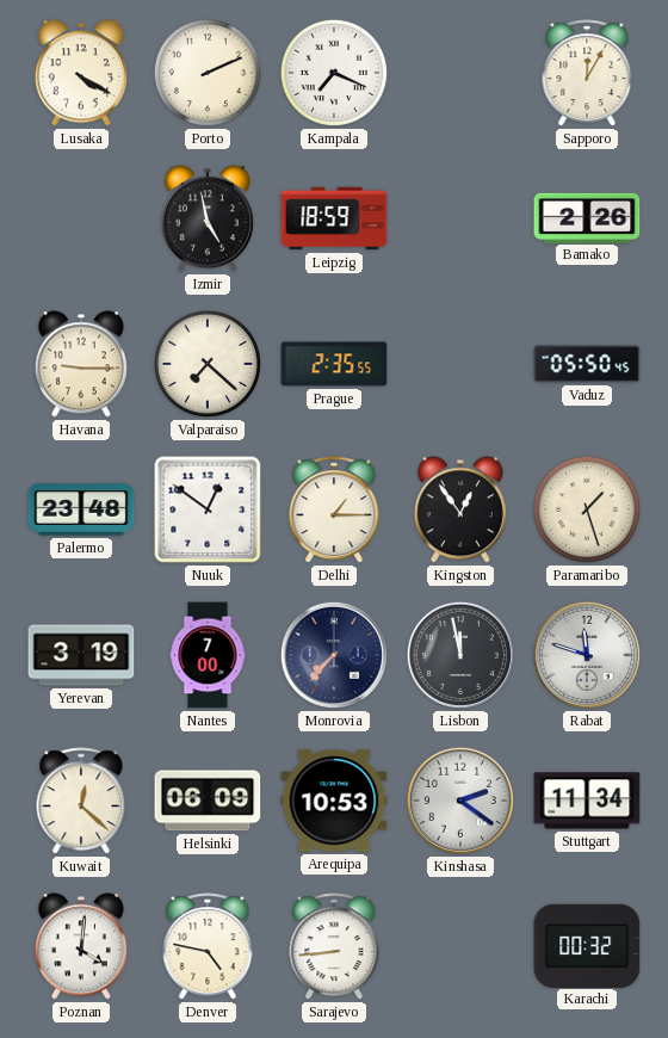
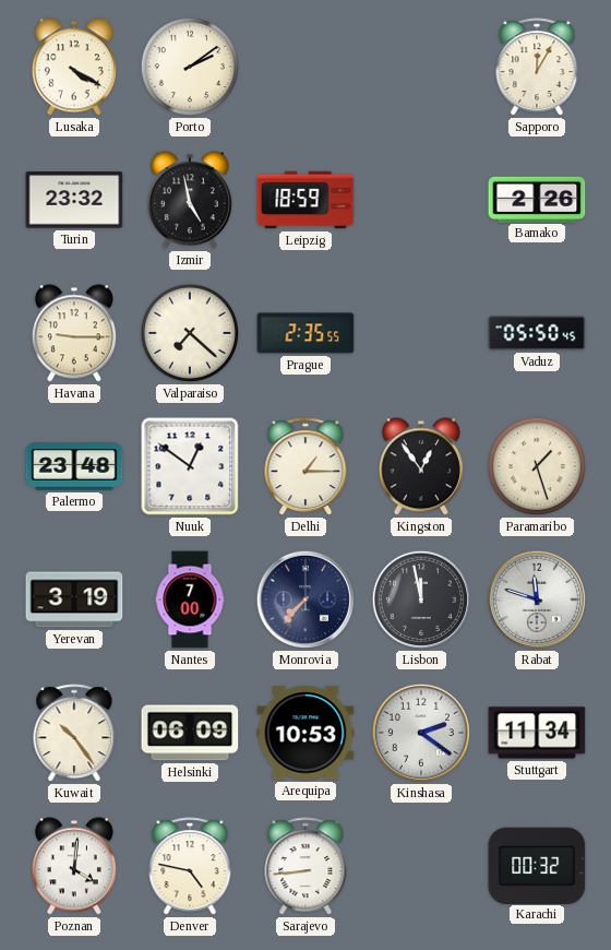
Porto: 2:11 -> 2:09 (190, 67)
Kampala: 7:19 -> none (334, 73)
Turin: none -> 23:32 (74, 200)
Kuwait: 12:22 -> 10:24 (74, 734)
